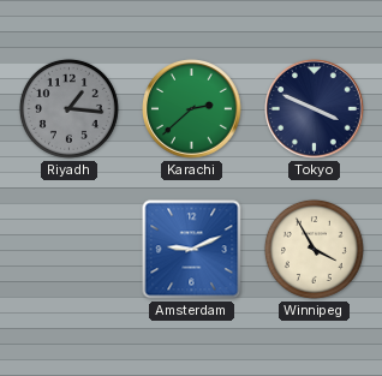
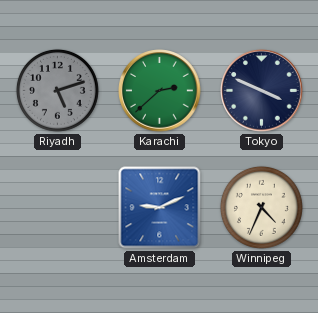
Riyadh: 1:16 -> 5:12 (57, 90)
Winnipeg: 3:55 -> 4:34 (261, 207)
